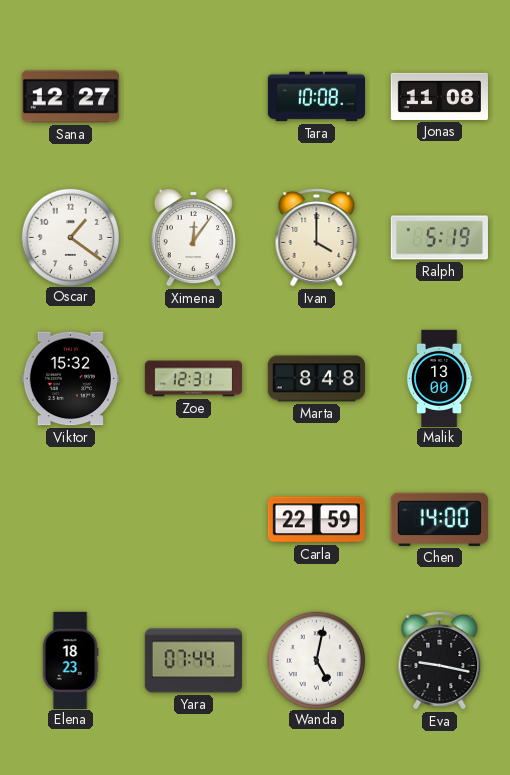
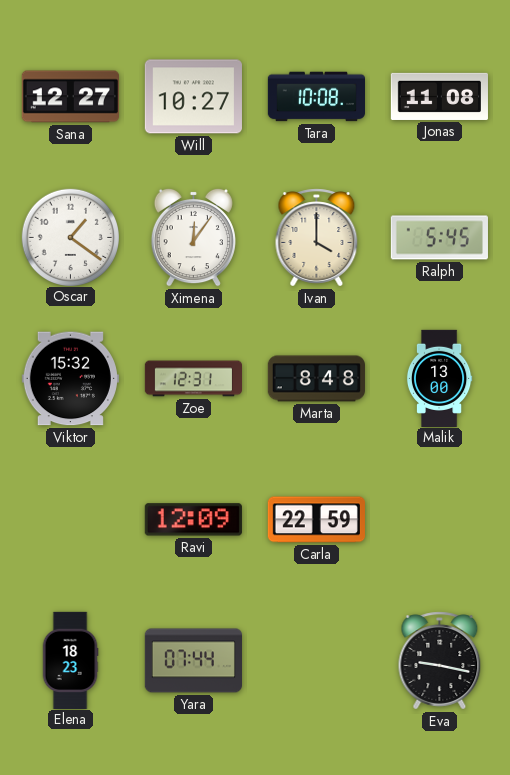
Will: none -> 10:27 (193, 97)
Ralph: 5:19 -> 5:45 (439, 238)
Ravi: none -> 12:09 (193, 520)
Chen: 14:00 -> none (439, 519)
Wanda: 5:02 -> none (316, 660)
